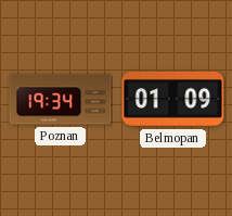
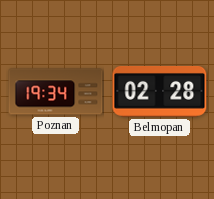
Belmopan: 01:09 -> 02:28 (160, 92)
